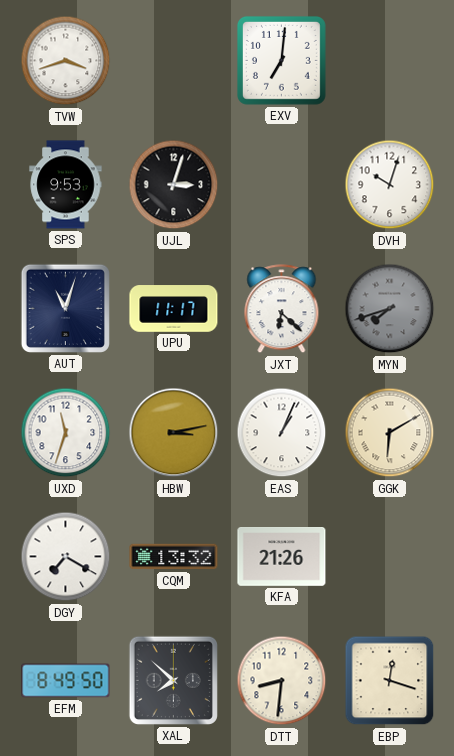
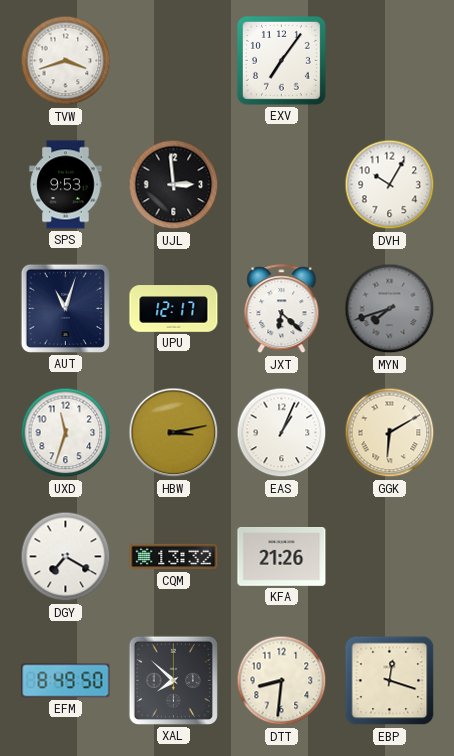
EXV: 7:01 -> 7:06 (281, 60)
UJL: 3:03 -> 2:59 (174, 185)
DVH: 10:03 -> 10:05 (390, 185)
UPU: 11:17 -> 12:17 (174, 309)
